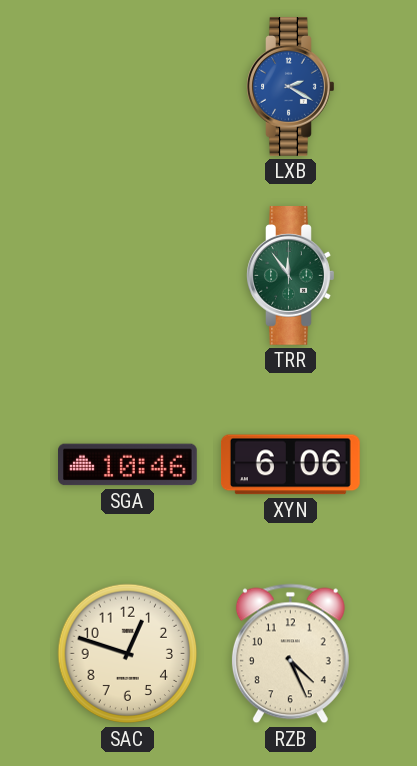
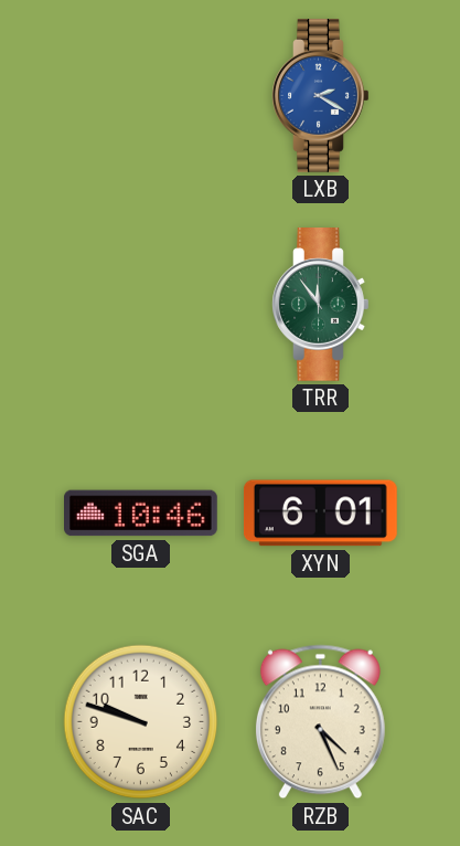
XYN: 6:06 -> 6:01 (320, 514)
SAC: 12:48 -> 9:48 (141, 722)
